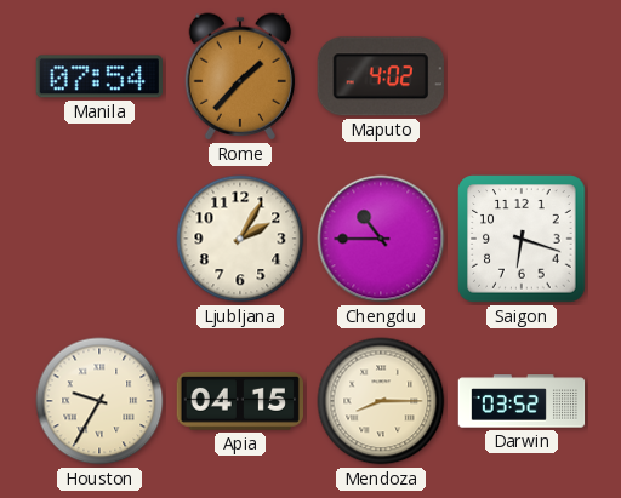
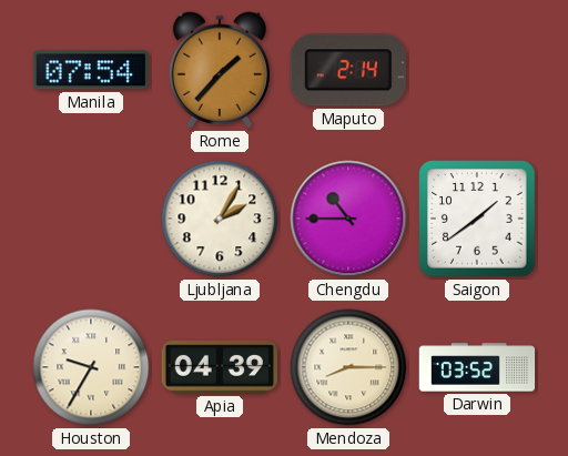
Maputo: 4:02 -> 2:14 (348, 70)
Saigon: 6:18 -> 1:39 (477, 219)
Apia: 04:15 -> 04:39 (219, 368)
